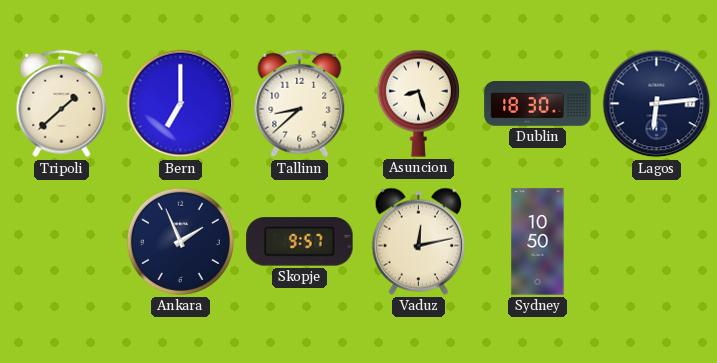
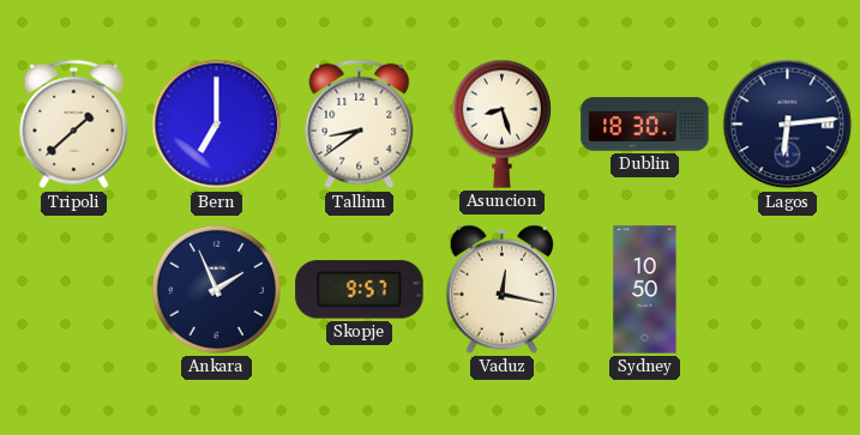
Tallinn: 8:38 -> 8:39 (360, 125)
Vaduz: 12:13 -> 12:17 (503, 289)
